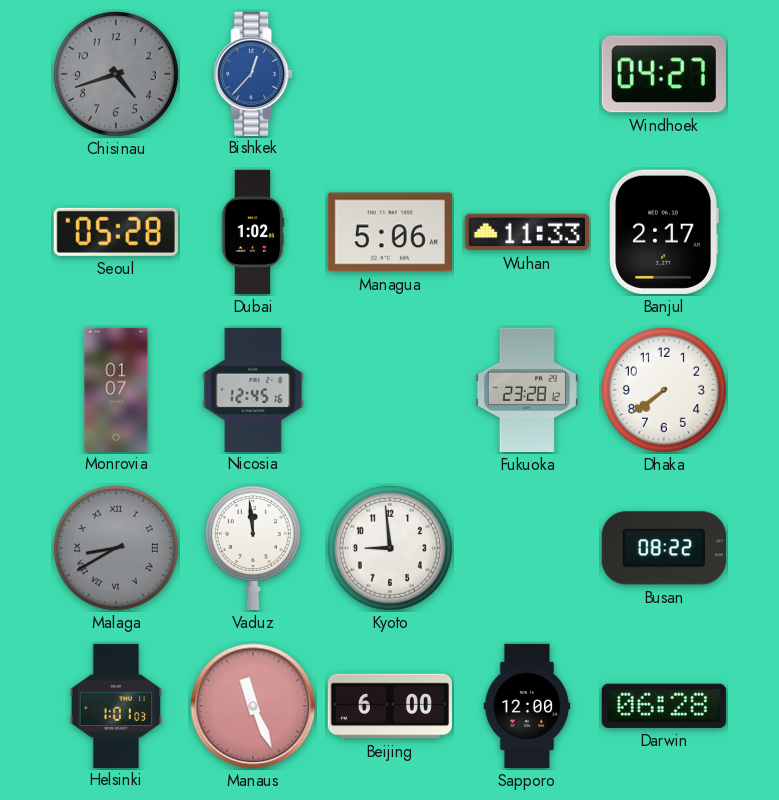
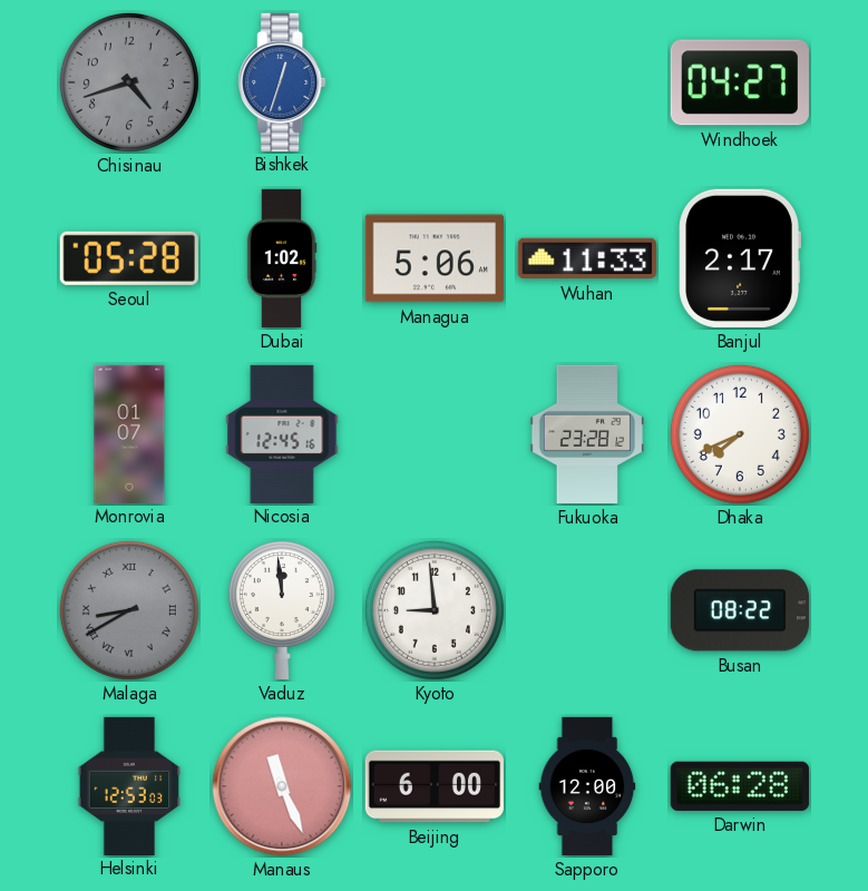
Bishkek: 12:37 -> 12:33 (282, 81)
Dhaka: 7:39 -> 7:41 (740, 434)
Helsinki: 1:01 -> 12:53 (129, 785)
